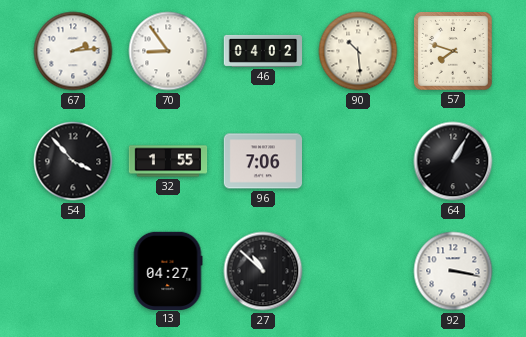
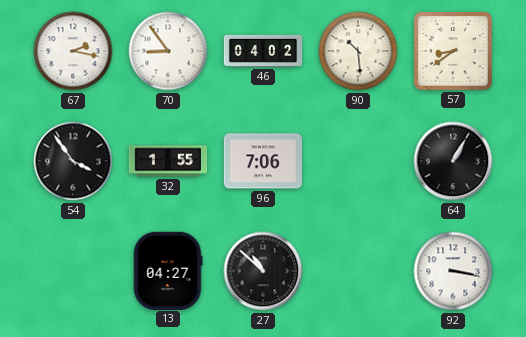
67: 2:14 -> 2:17 (73, 51)
57: 7:48 -> 8:39 (454, 52)
54: 3:53 -> 3:54 (73, 161)
